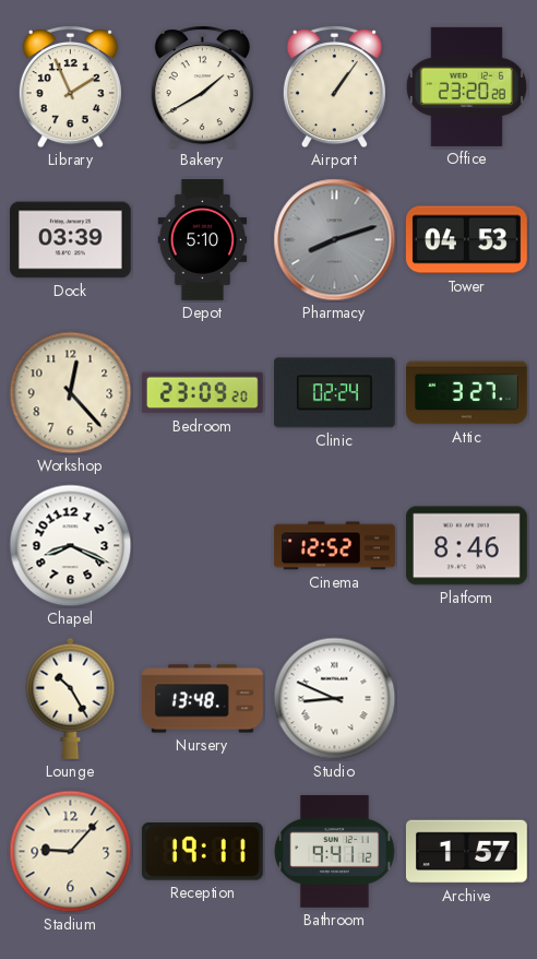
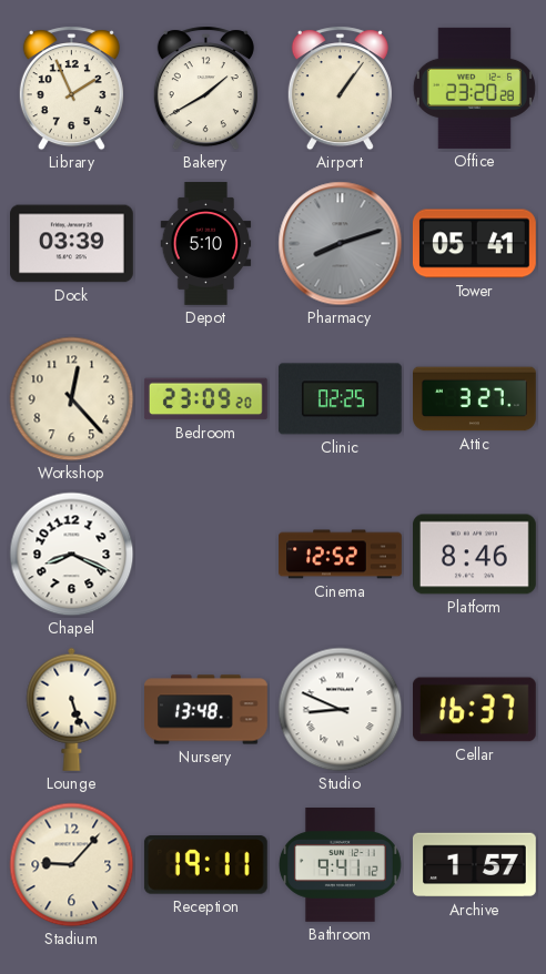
Tower: 04:53 -> 05:41 (474, 244)
Clinic: 02:24 -> 02:25 (340, 399)
Lounge: 10:25 -> 5:27 (72, 709)
Cellar: none -> 16:37 (474, 710)
